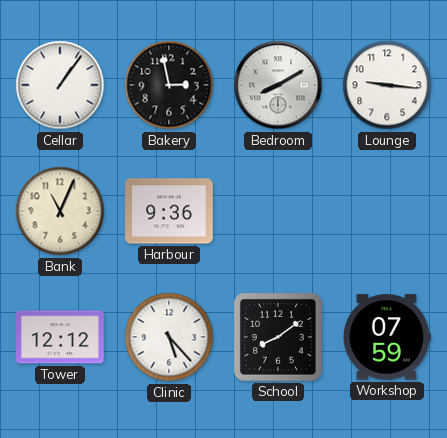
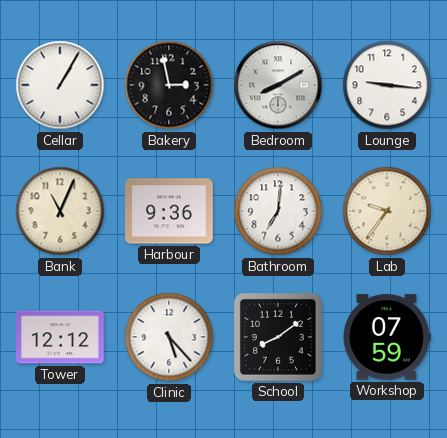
Cellar: 1:06 -> 1:05 (60, 85)
Bathroom: none -> 7:01 (278, 211)
Lab: none -> 9:36 (387, 211)
